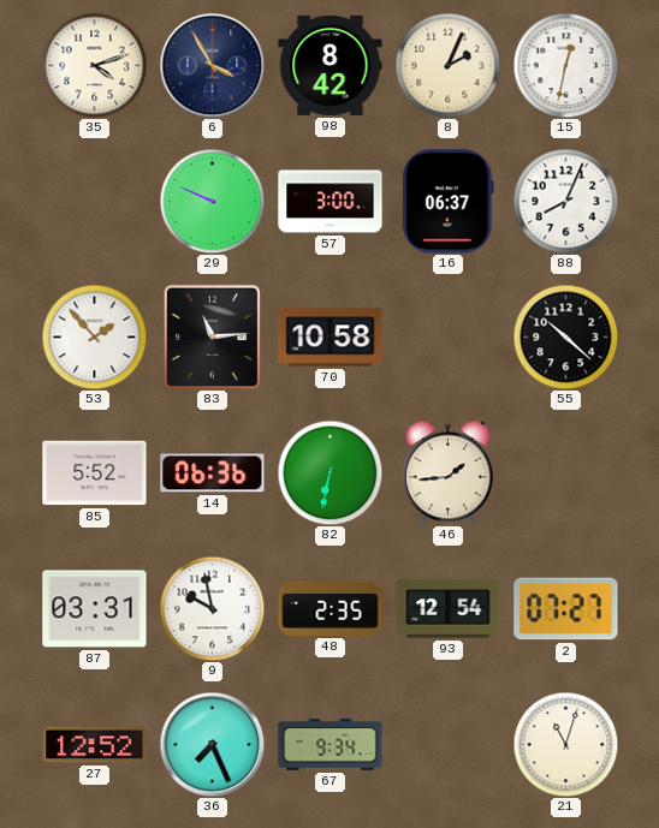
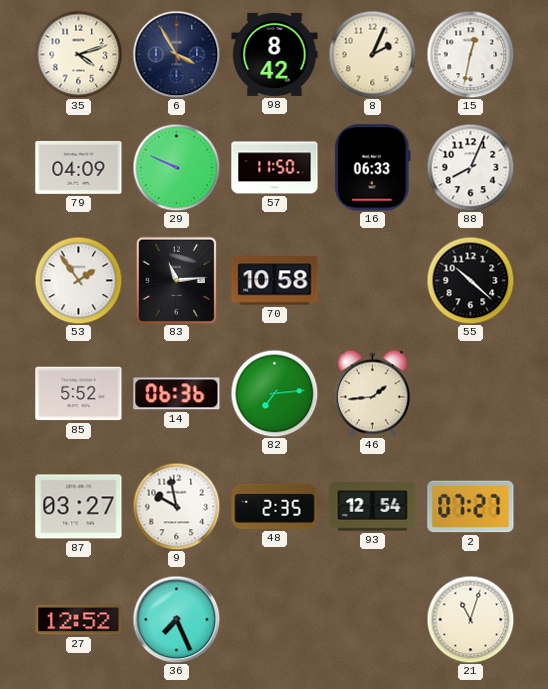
79: none -> 04:09 (79, 167)
57: 3:00 -> 11:50 (275, 168)
16: 06:37 -> 06:33 (373, 168)
53: 1:53 -> 1:54 (78, 280)
82: 6:32 -> 7:14 (274, 393)
87: 03:31 -> 03:27 (79, 507)
67: 9:34 -> none (331, 745)
